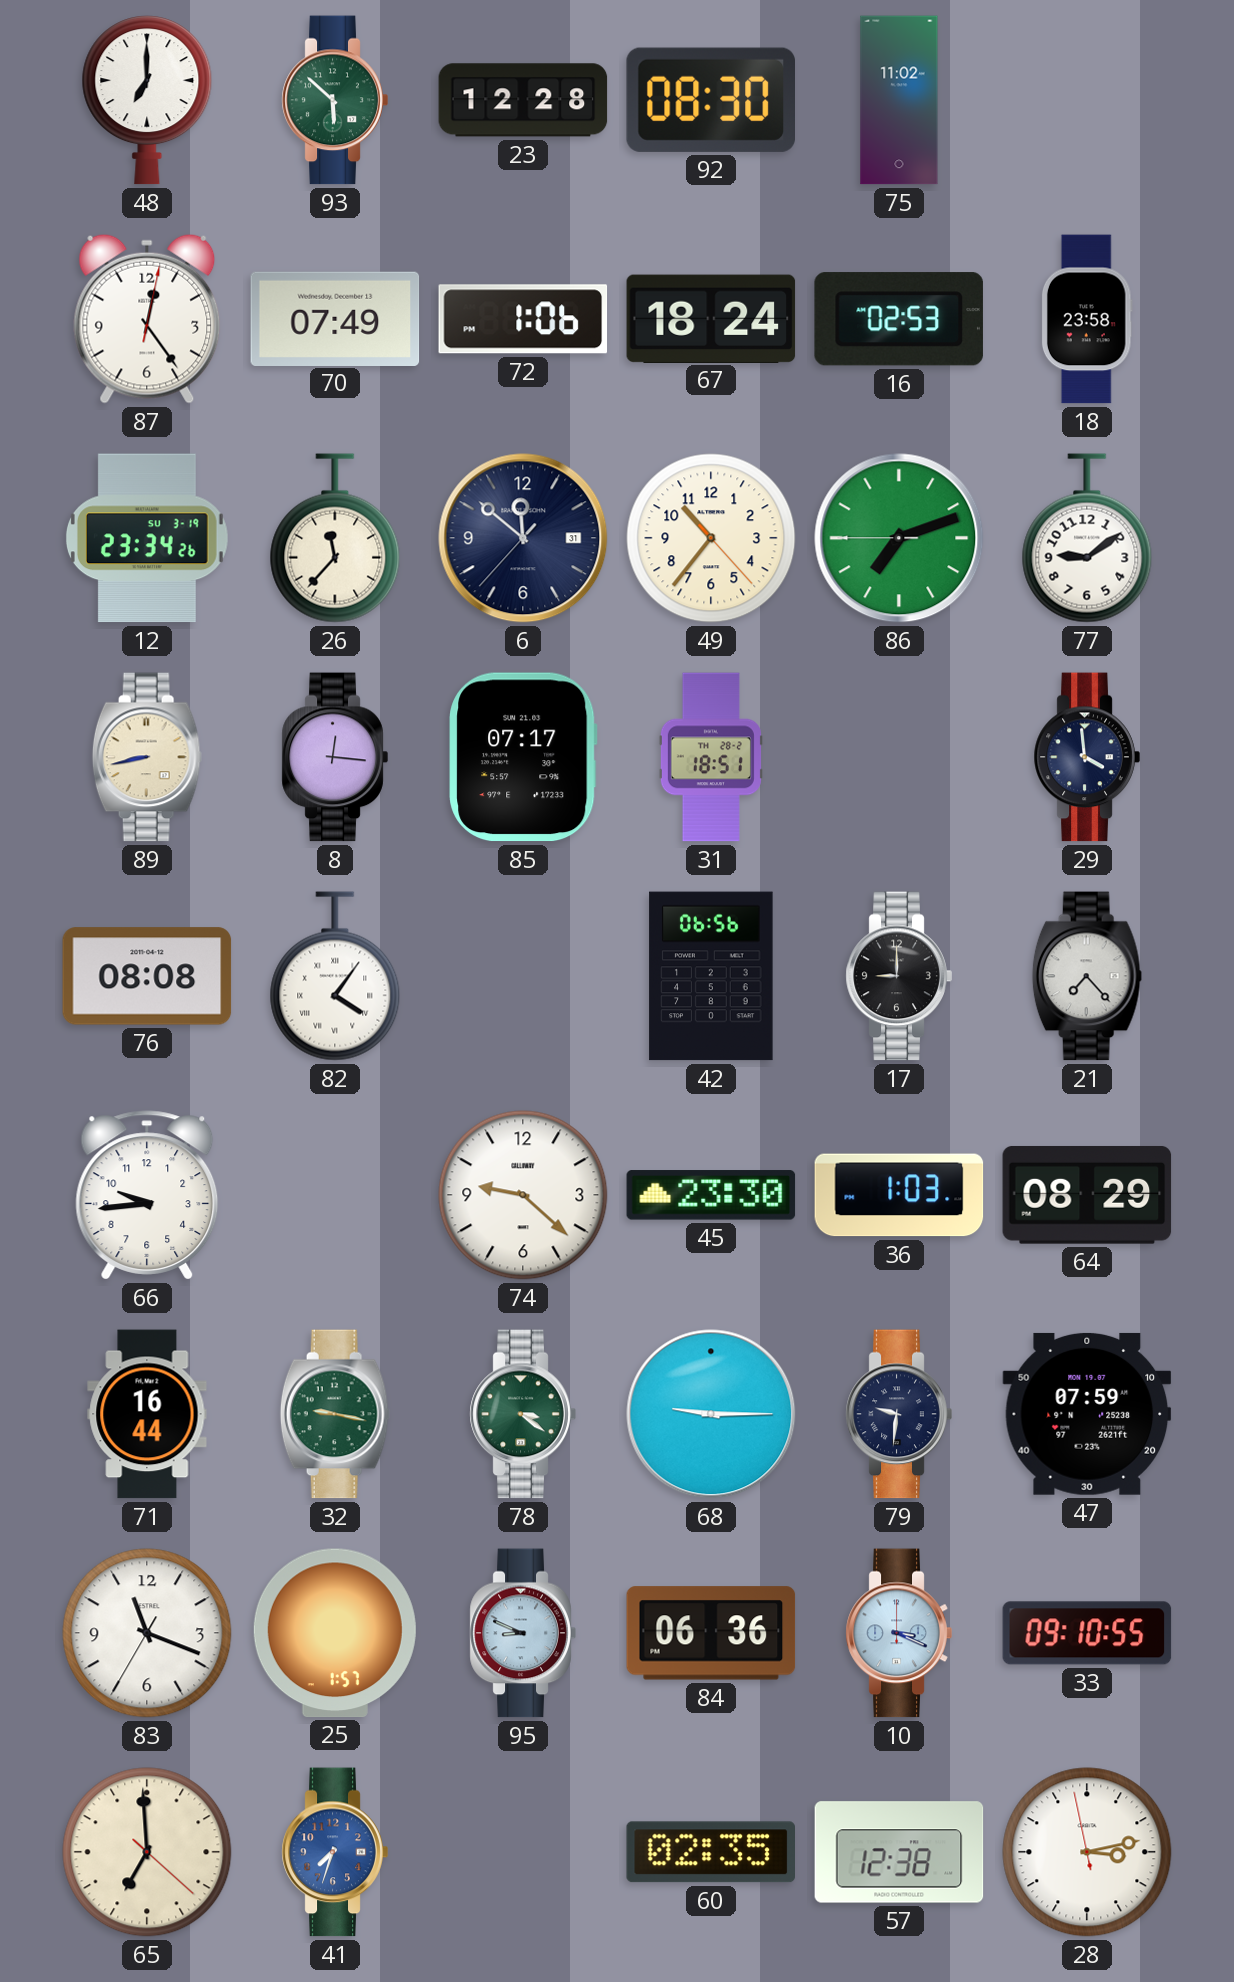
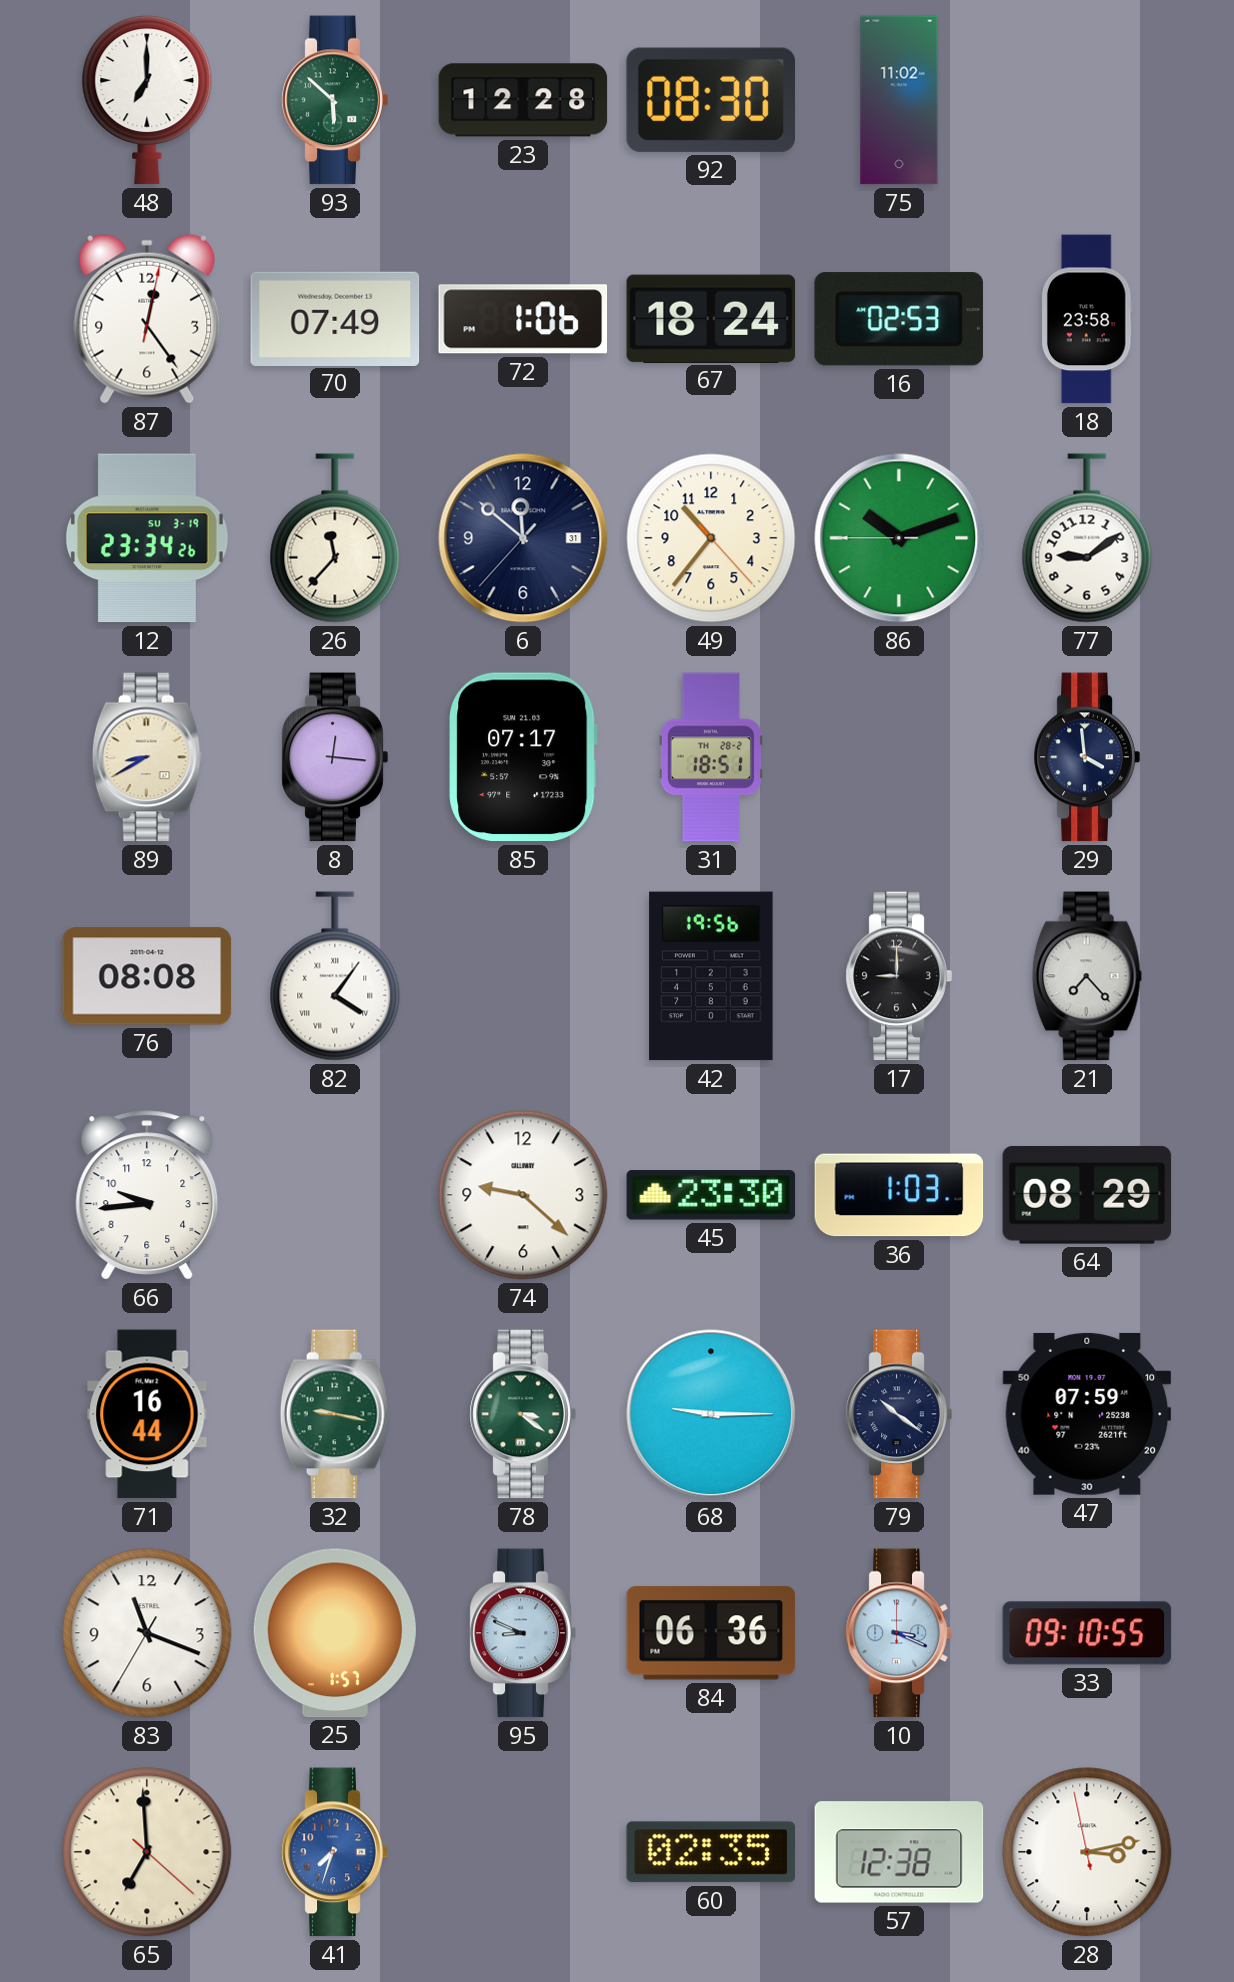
86: 7:11 -> 10:11 (899, 538)
89: 8:43 -> 8:40 (147, 757)
42: 06:56 -> 19:56 (711, 976)
79: 9:31 -> 10:21 (899, 1414)
